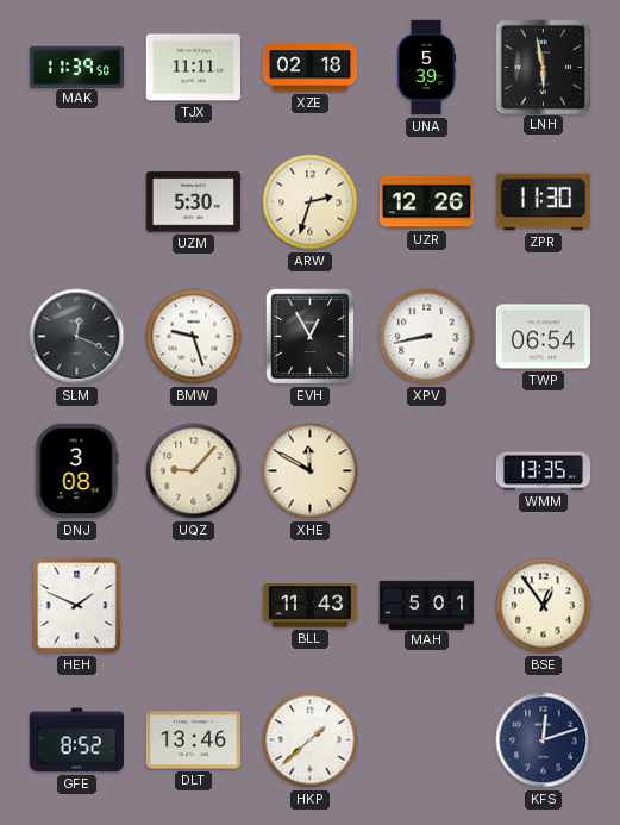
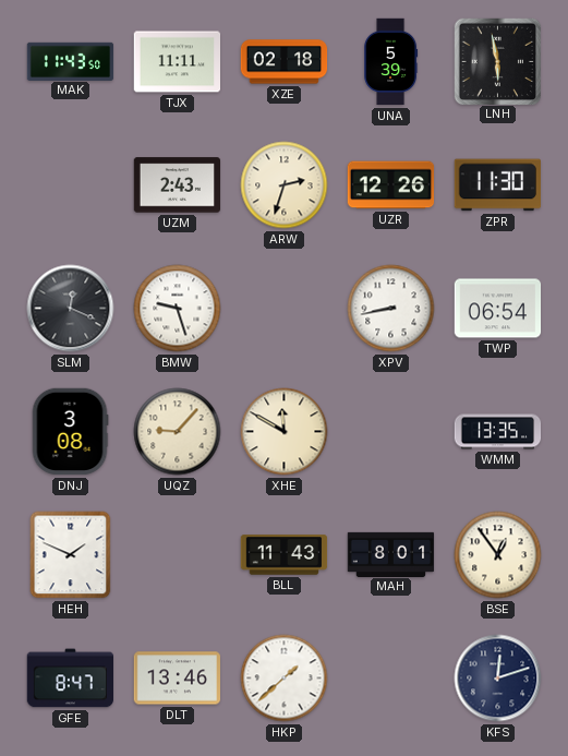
MAK: 11:39 -> 11:43 (71, 61)
UZM: 5:30 -> 2:43 (178, 185)
EVH: 12:55 -> none (311, 337)
MAH: 5:01 -> 8:01 (391, 554)
GFE: 8:52 -> 8:47 (71, 679)
